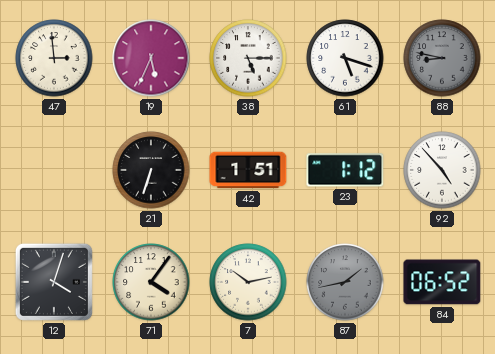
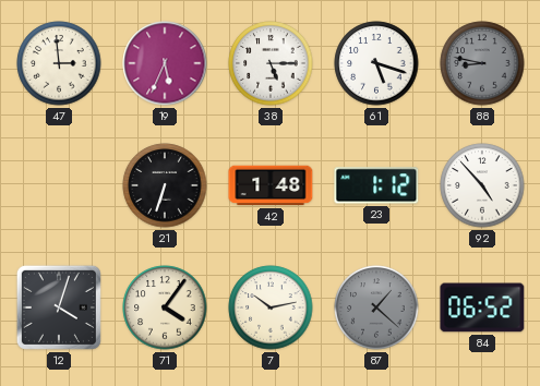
42: 1:51 -> 1:48 (271, 185)
87: 1:43 -> 1:22 (376, 307)
